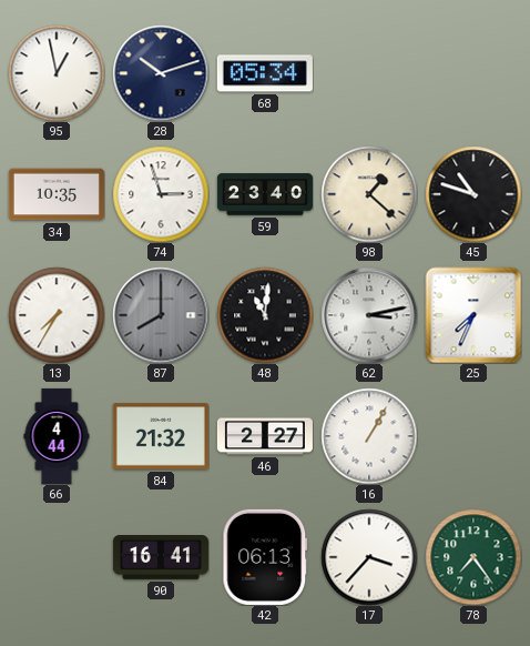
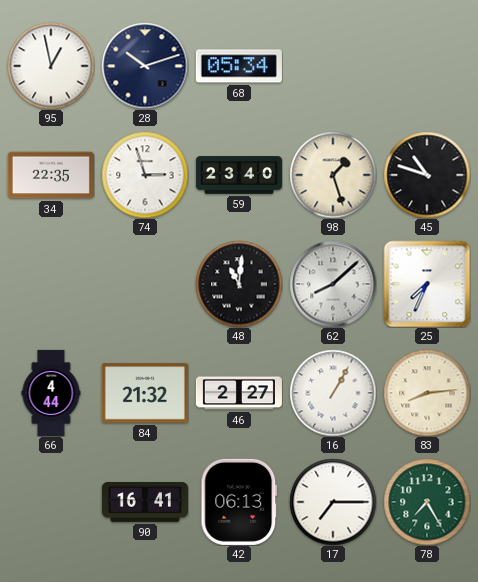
34: 10:35 -> 22:35 (51, 175)
98: 1:22 -> 1:27 (333, 175)
13: 7:35 -> none (57, 315)
87: 8:00 -> none (161, 315)
62: 3:13 -> 8:08 (333, 284)
83: none -> 8:14 (427, 393)
17: 3:37 -> 7:15 (333, 502)
78: 7:24 -> 7:25 (427, 502)
